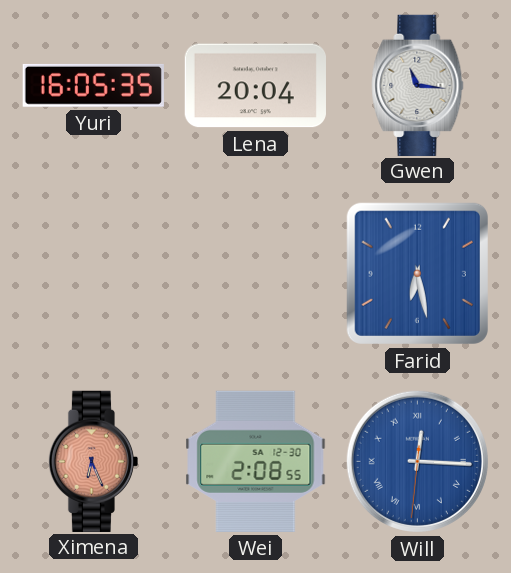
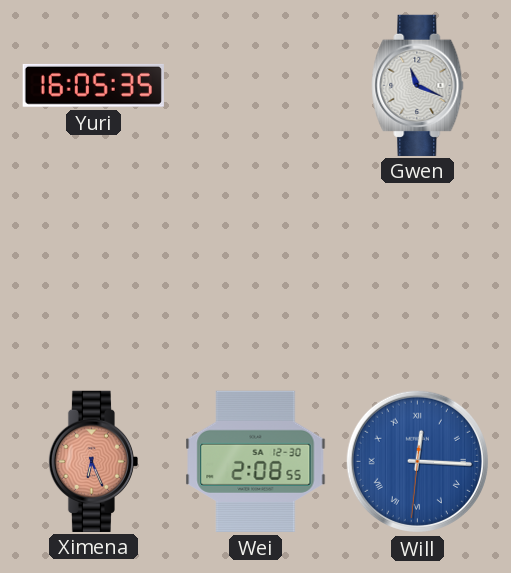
Lena: 20:04 -> none (255, 86)
Gwen: 11:16 -> 11:19 (418, 85)
Farid: 6:28 -> none (417, 273)
